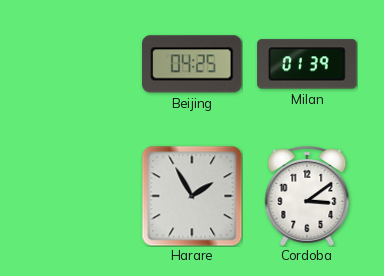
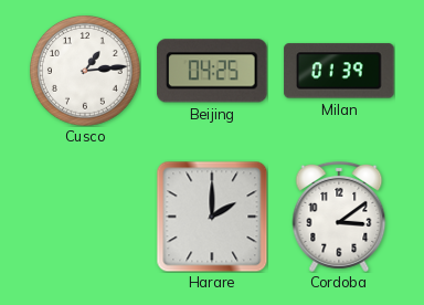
Cusco: none -> 1:14 (86, 72)
Harare: 1:55 -> 2:00 (212, 217)
